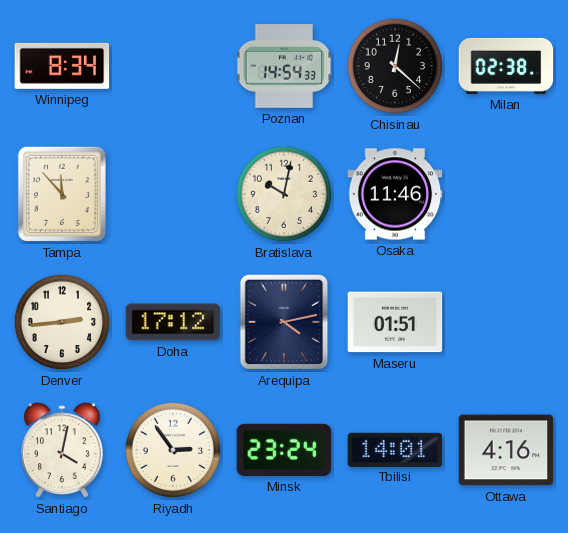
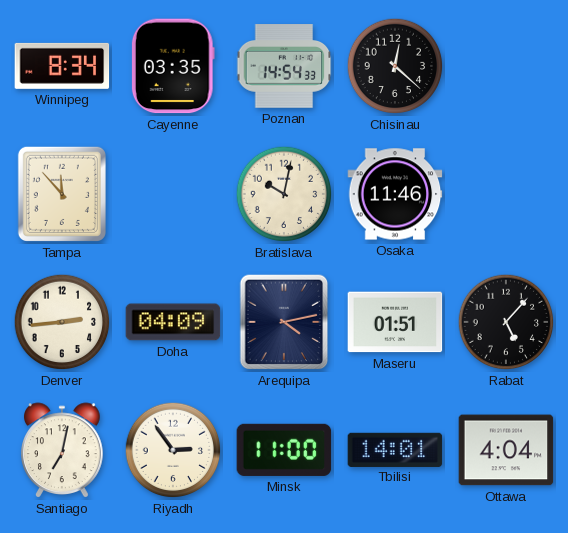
Cayenne: none -> 03:35 (173, 66)
Milan: 02:38 -> none (506, 66)
Doha: 17:12 -> 04:09 (173, 322)
Rabat: none -> 5:07 (506, 322)
Santiago: 4:02 -> 7:02 (63, 450)
Minsk: 23:24 -> 11:00 (284, 450)
Ottawa: 4:16 -> 4:04 (506, 450)
